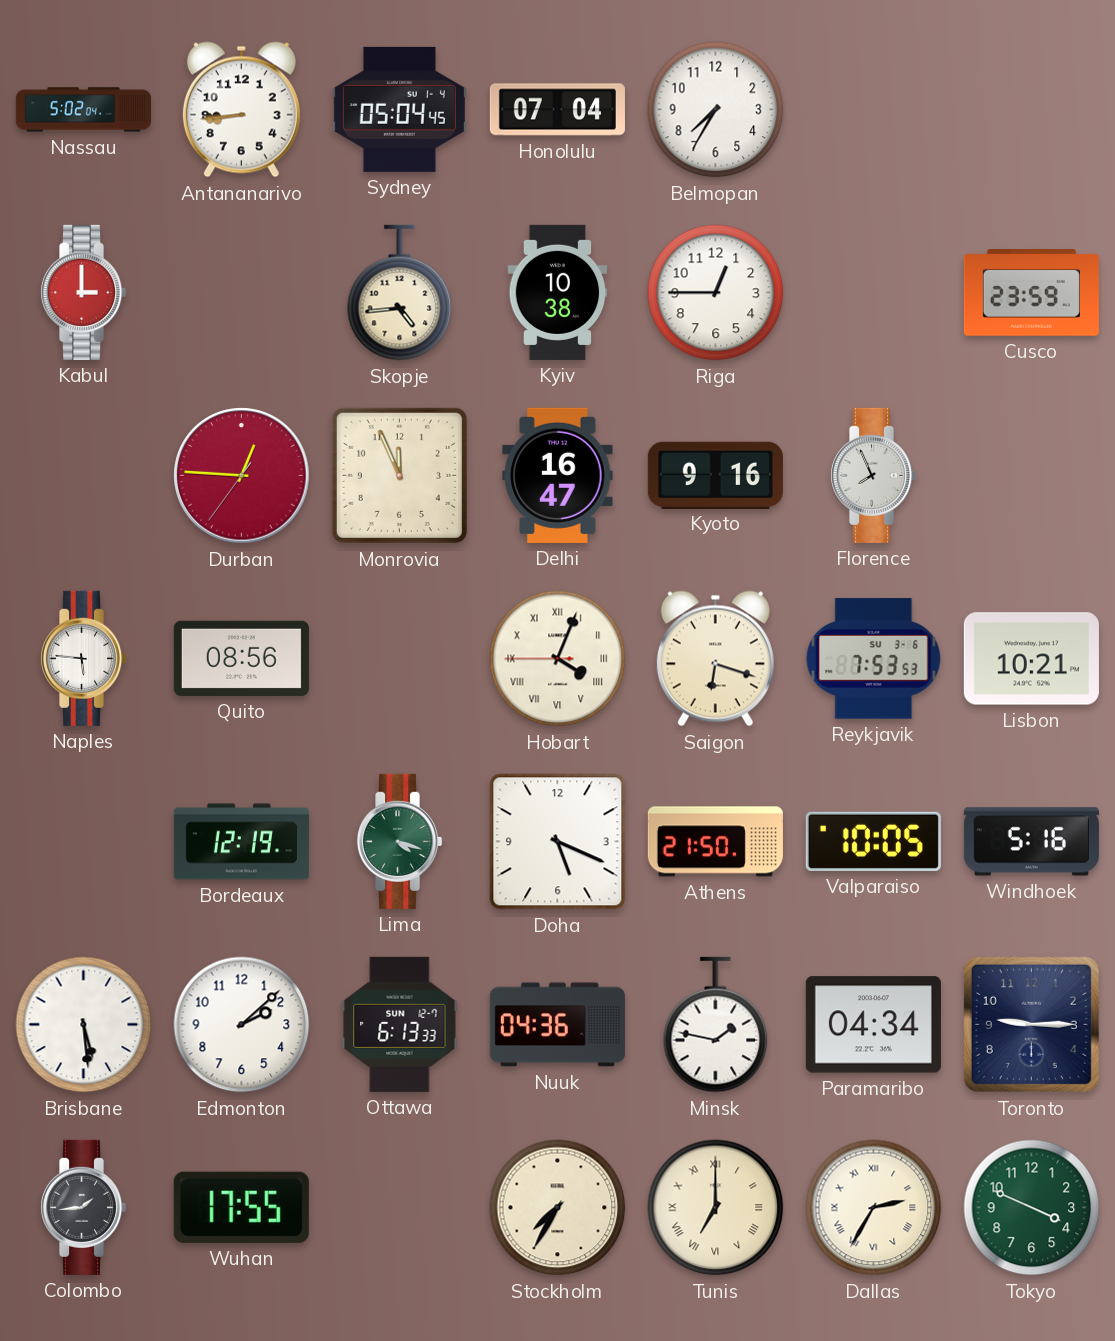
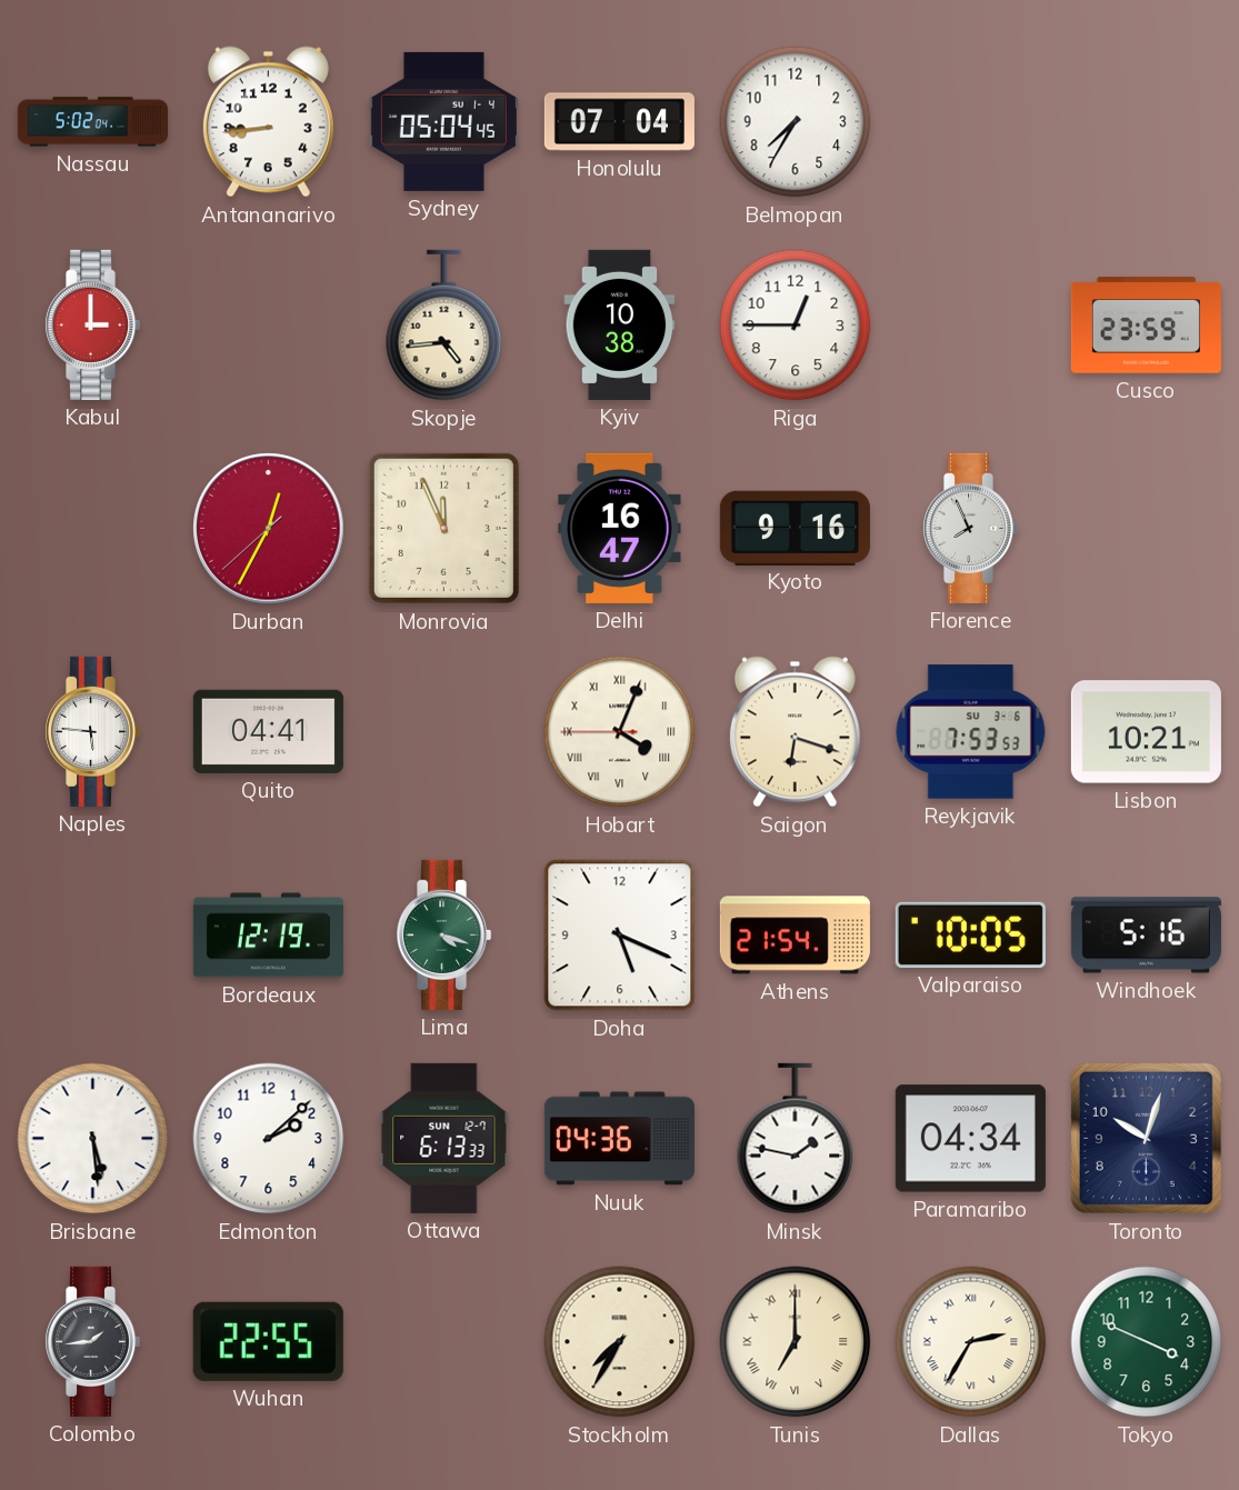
Durban: 12:45 -> 12:34 (269, 529)
Quito: 08:56 -> 04:41 (268, 731)
Athens: 21:50 -> 21:54 (795, 936)
Toronto: 9:15 -> 10:03 (1146, 1138)
Wuhan: 17:55 -> 22:55 (268, 1341)
